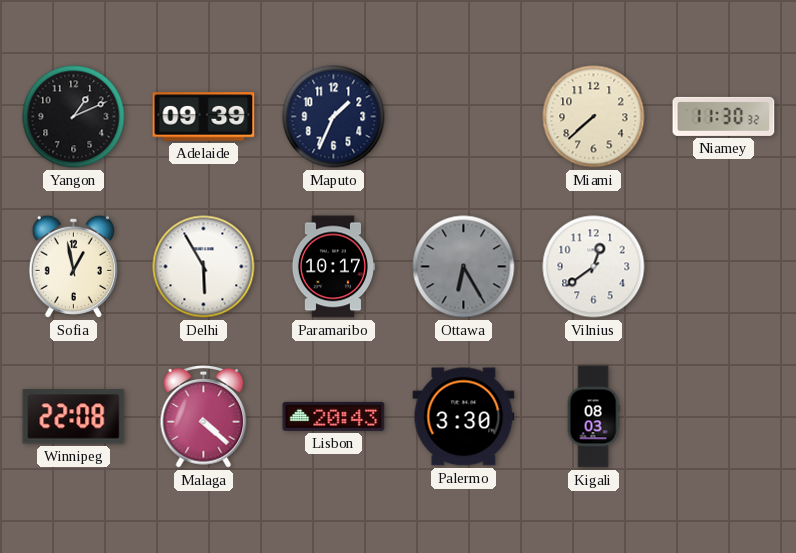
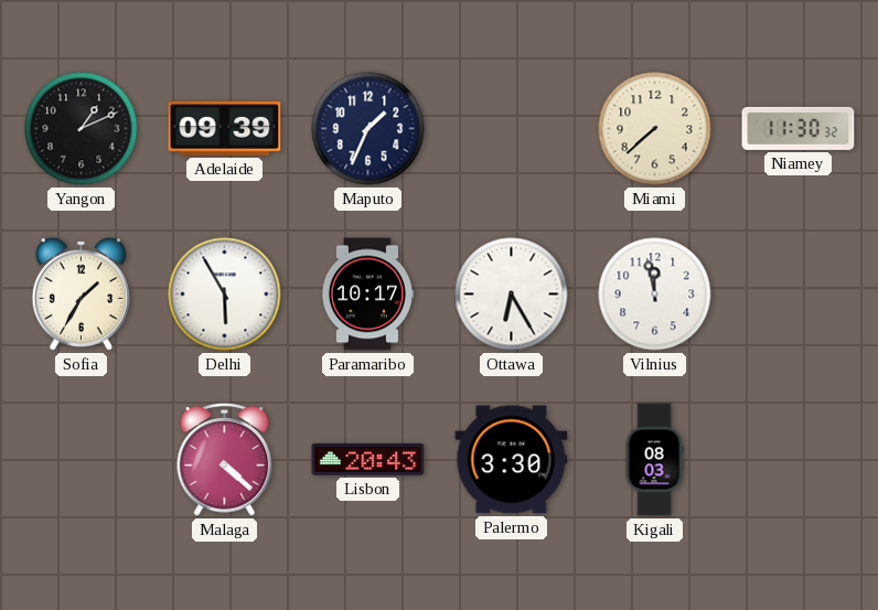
Sofia: 12:58 -> 1:35 (81, 293)
Ottawa dial: grey -> white (512, 295)
Vilnius: 12:39 -> 11:58 (655, 295)
Winnipeg: 22:08 -> none (74, 417)
